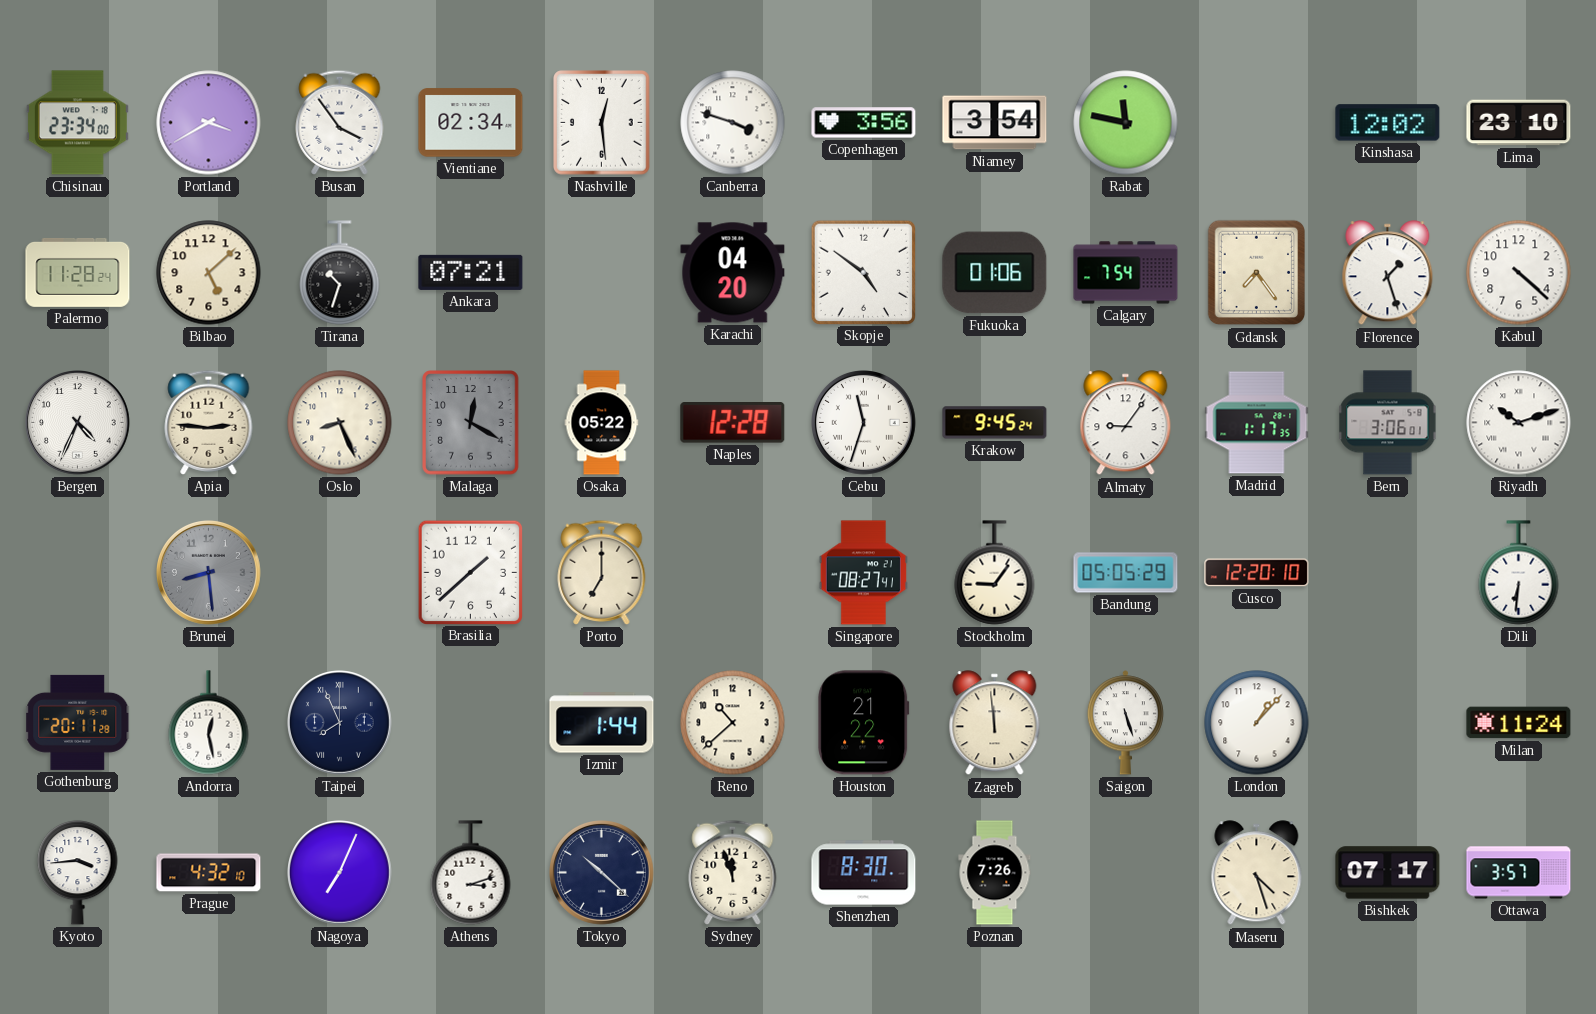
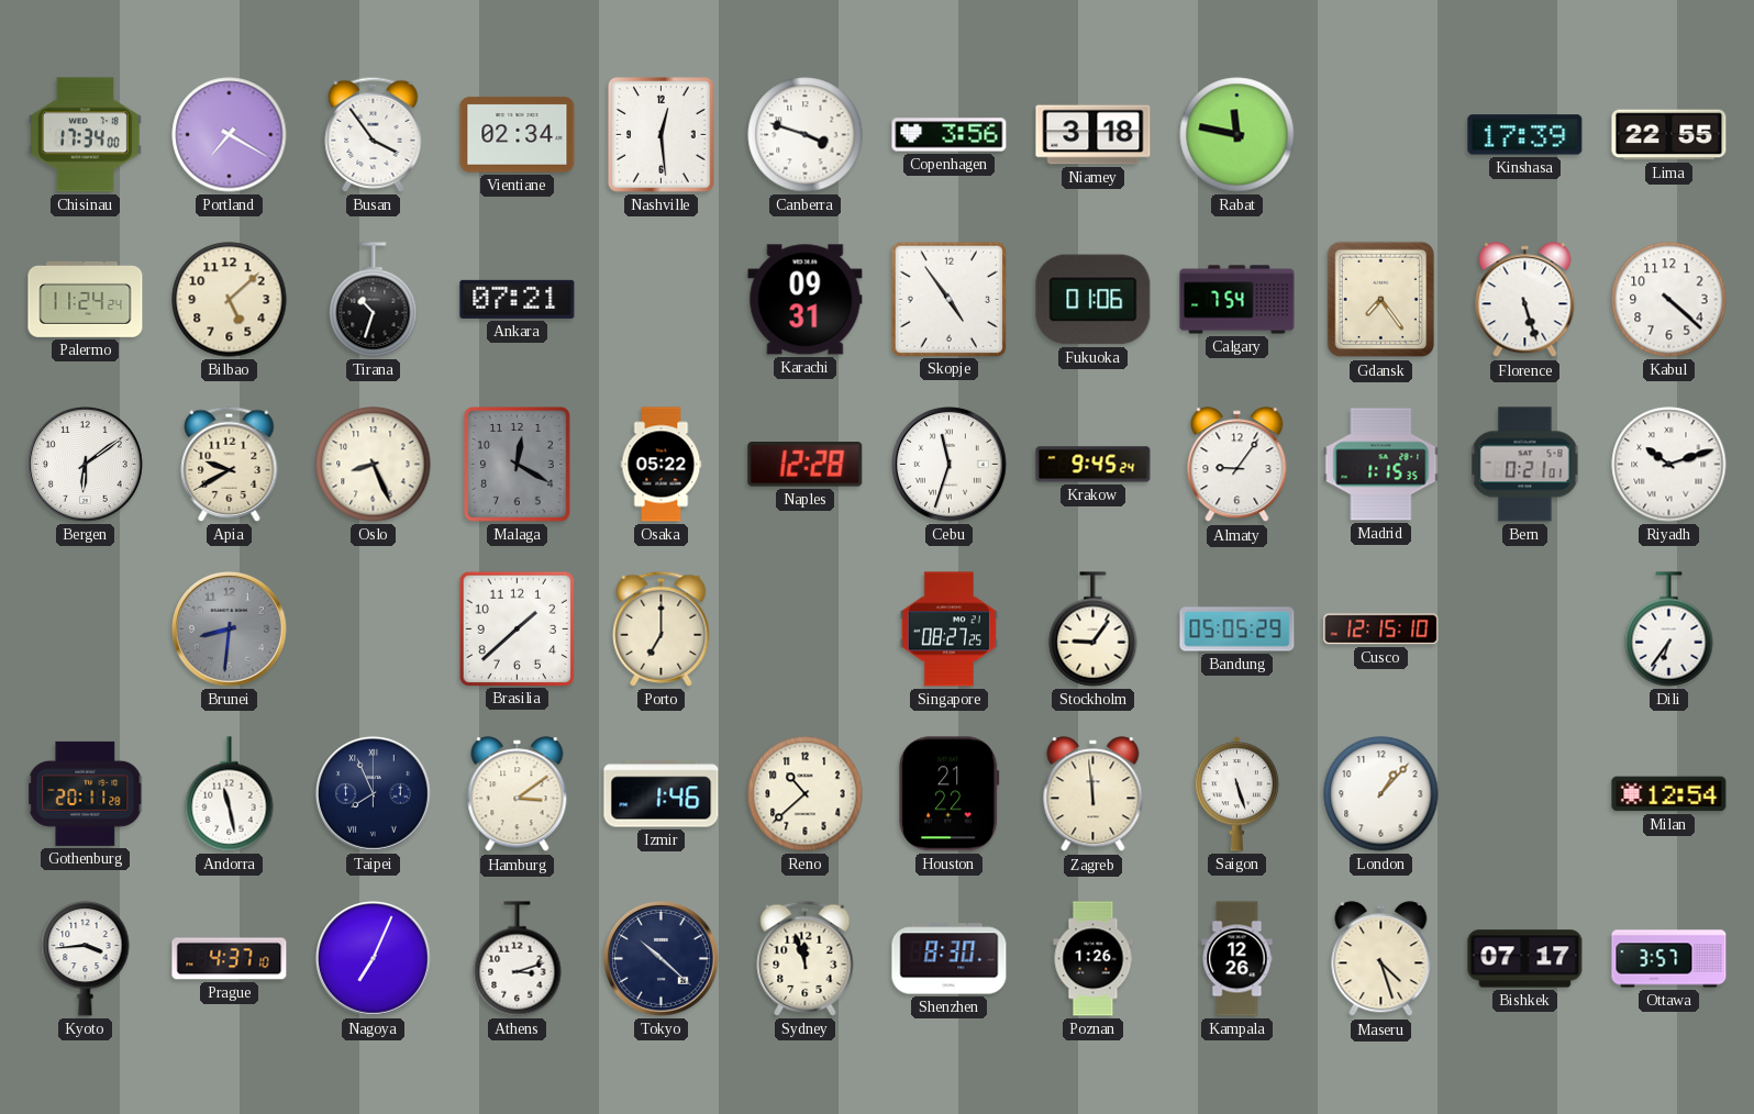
Chisinau: 23:34 -> 17:34 (85, 135)
Portland: 3:40 -> 7:20 (230, 135)
Niamey: 3:54 -> 3:18 (1094, 135)
Kinshasa: 12:02 -> 17:39 (1525, 135)
Lima: 23:10 -> 22:55 (1669, 135)
Palermo: 11:28 -> 11:24 (86, 299)
Karachi: 04:20 -> 09:31 (806, 300)
Skopje: 4:51 -> 4:54 (948, 299)
Florence: 1:27 -> 5:27 (1525, 300)
Bergen: 4:34 -> 6:09 (86, 465)
Apia: 2:46 -> 9:40 (230, 464)
Madrid: 1:17 -> 1:15 (1381, 465)
Bern: 3:06 -> 0:21 (1525, 465)
Brunei: 8:29 -> 8:31 (230, 630)
Singapore: 08:27:41 -> 08:27:25 (948, 630)
Cusco: 12:20 -> 12:15 (1381, 630)
Dili: 6:31 -> 6:36 (1669, 630)
Andorra: 12:28 -> 11:28 (230, 794)
Hamburg: none -> 3:09 (518, 794)
Izmir: 1:44 -> 1:46 (662, 794)
Milan: 11:24 -> 12:54 (1669, 794)
Prague: 4:32 -> 4:37 (230, 959)
Poznan: 7:26 -> 1:26 (1094, 959)
Kampala: none -> 12:26 (1237, 959)
